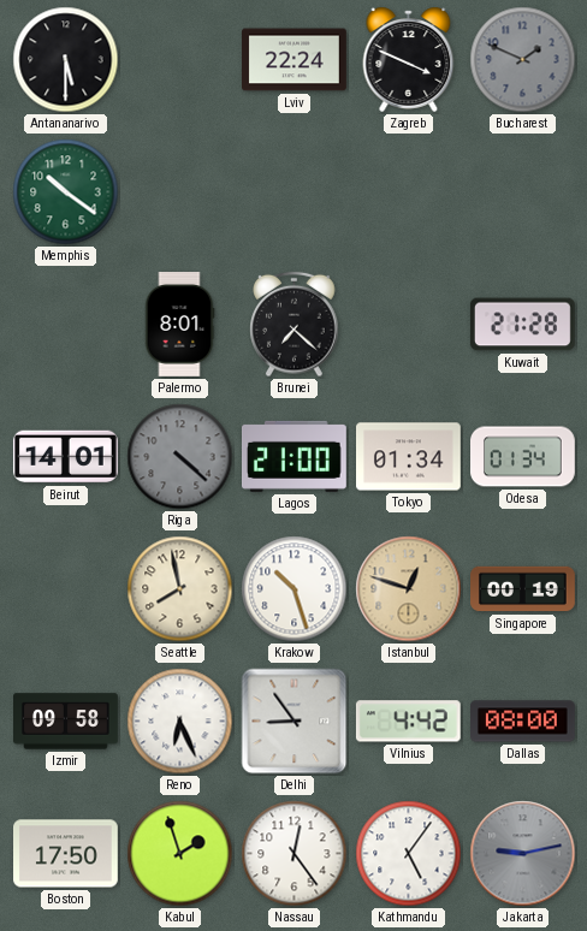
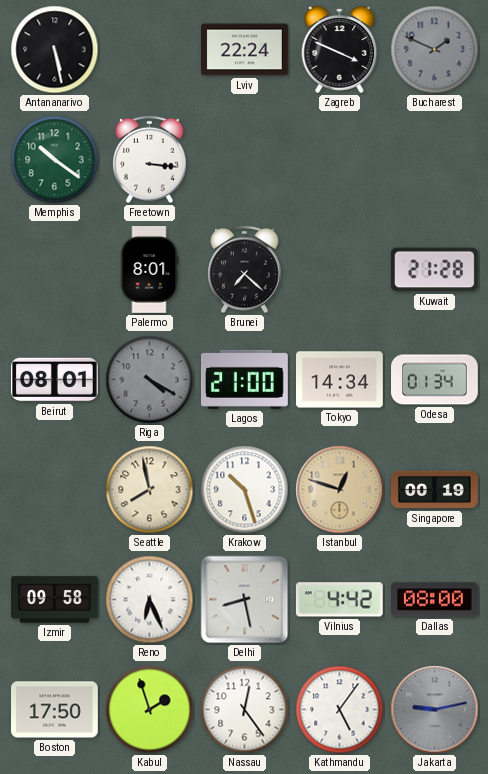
Antananarivo: 5:30 -> 5:28 (55, 50)
Freetown: none -> 3:16 (150, 160)
Beirut: 14:01 -> 08:01 (54, 380)
Riga: 4:22 -> 4:20 (150, 380)
Tokyo: 01:34 -> 14:34 (340, 380)
Delhi: 8:54 -> 8:28 (245, 600)
